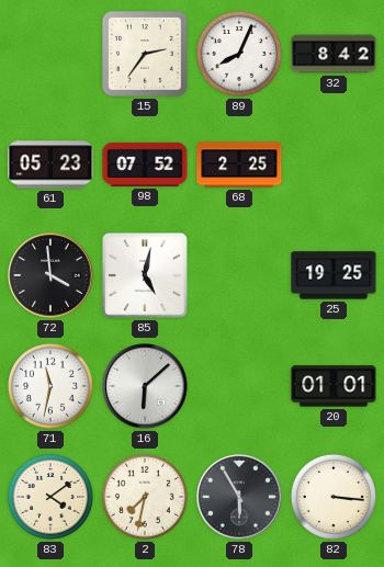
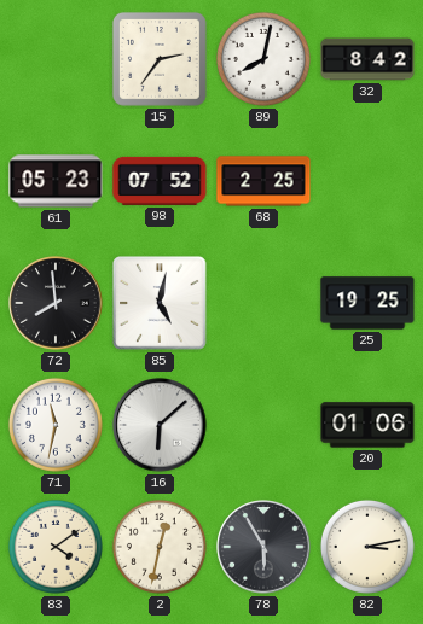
89: 8:04 -> 8:02 (263, 59)
72: 3:59 -> 7:59 (56, 303)
20: 01:01 -> 01:06 (367, 425)
2: 7:32 -> 12:32 (160, 547)
82: 3:16 -> 3:13 (367, 547)
